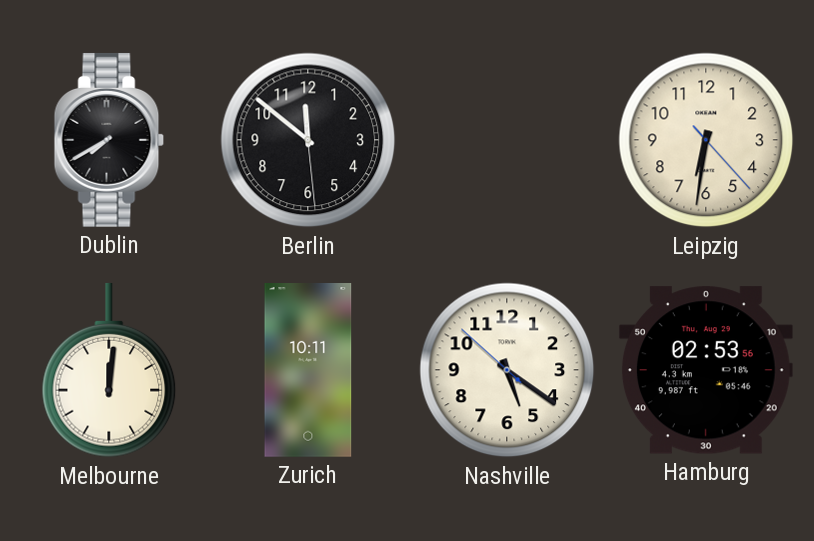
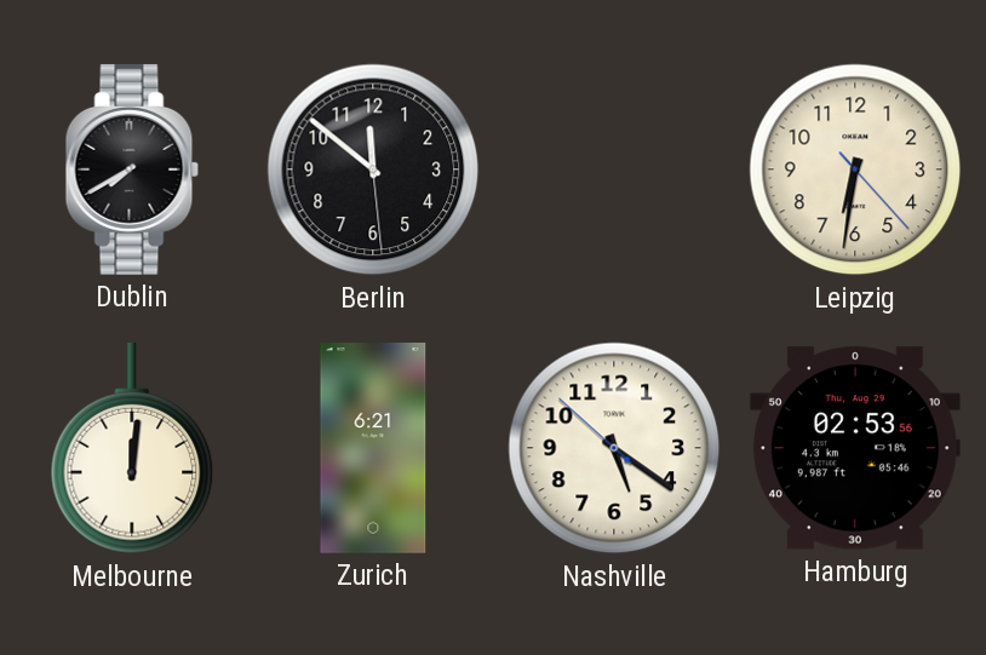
Zurich: 10:11 -> 6:21 (373, 449)
